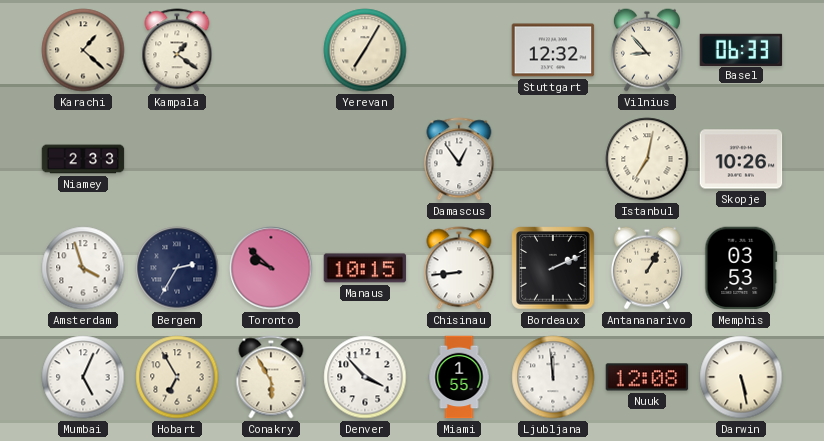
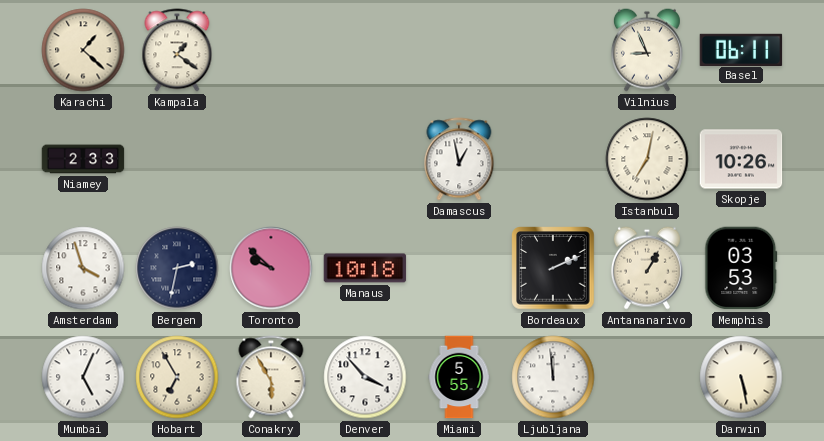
Yerevan: 7:05 -> none (365, 50)
Stuttgart: 12:32 -> none (553, 50)
Vilnius: 8:53 -> 8:56 (647, 50)
Basel: 06:33 -> 06:11 (741, 49)
Damascus: 12:54 -> 12:58 (459, 159)
Bergen: 2:35 -> 2:32 (177, 268)
Manaus: 10:15 -> 10:18 (365, 268)
Chisinau: 8:44 -> none (459, 268)
Miami: 1:55 -> 5:55 (459, 377)
Nuuk: 12:08 -> none (647, 377)
